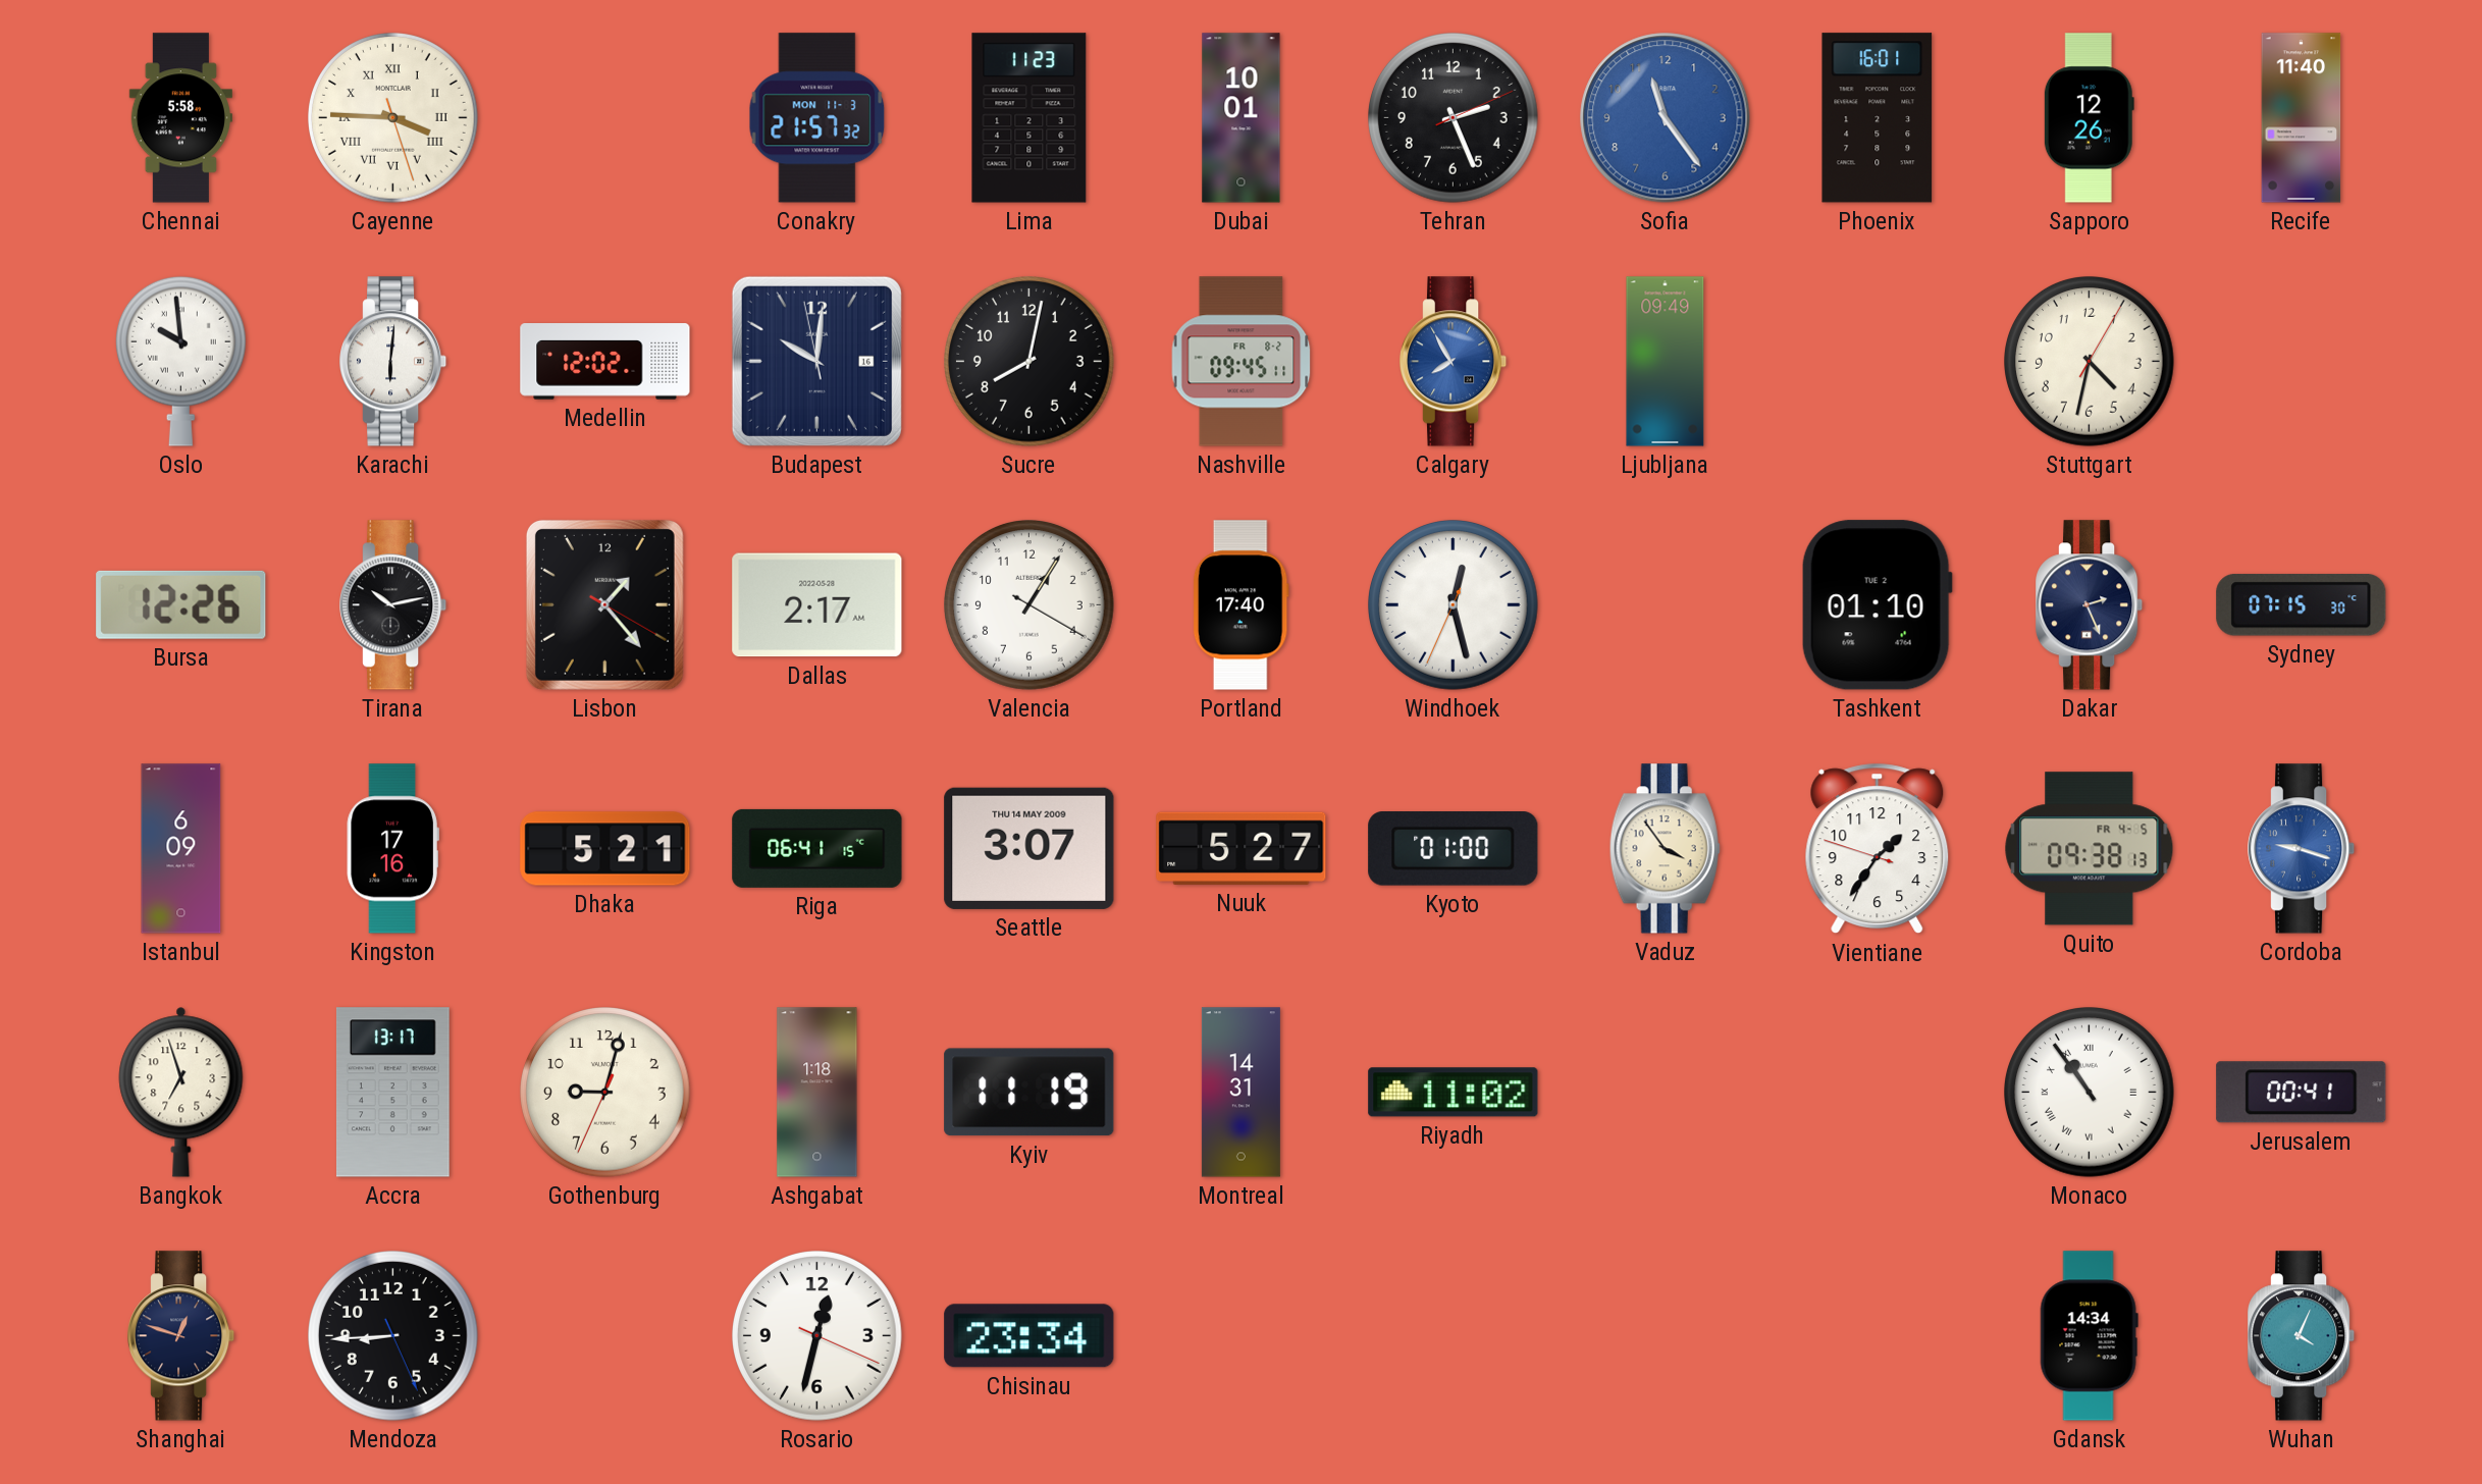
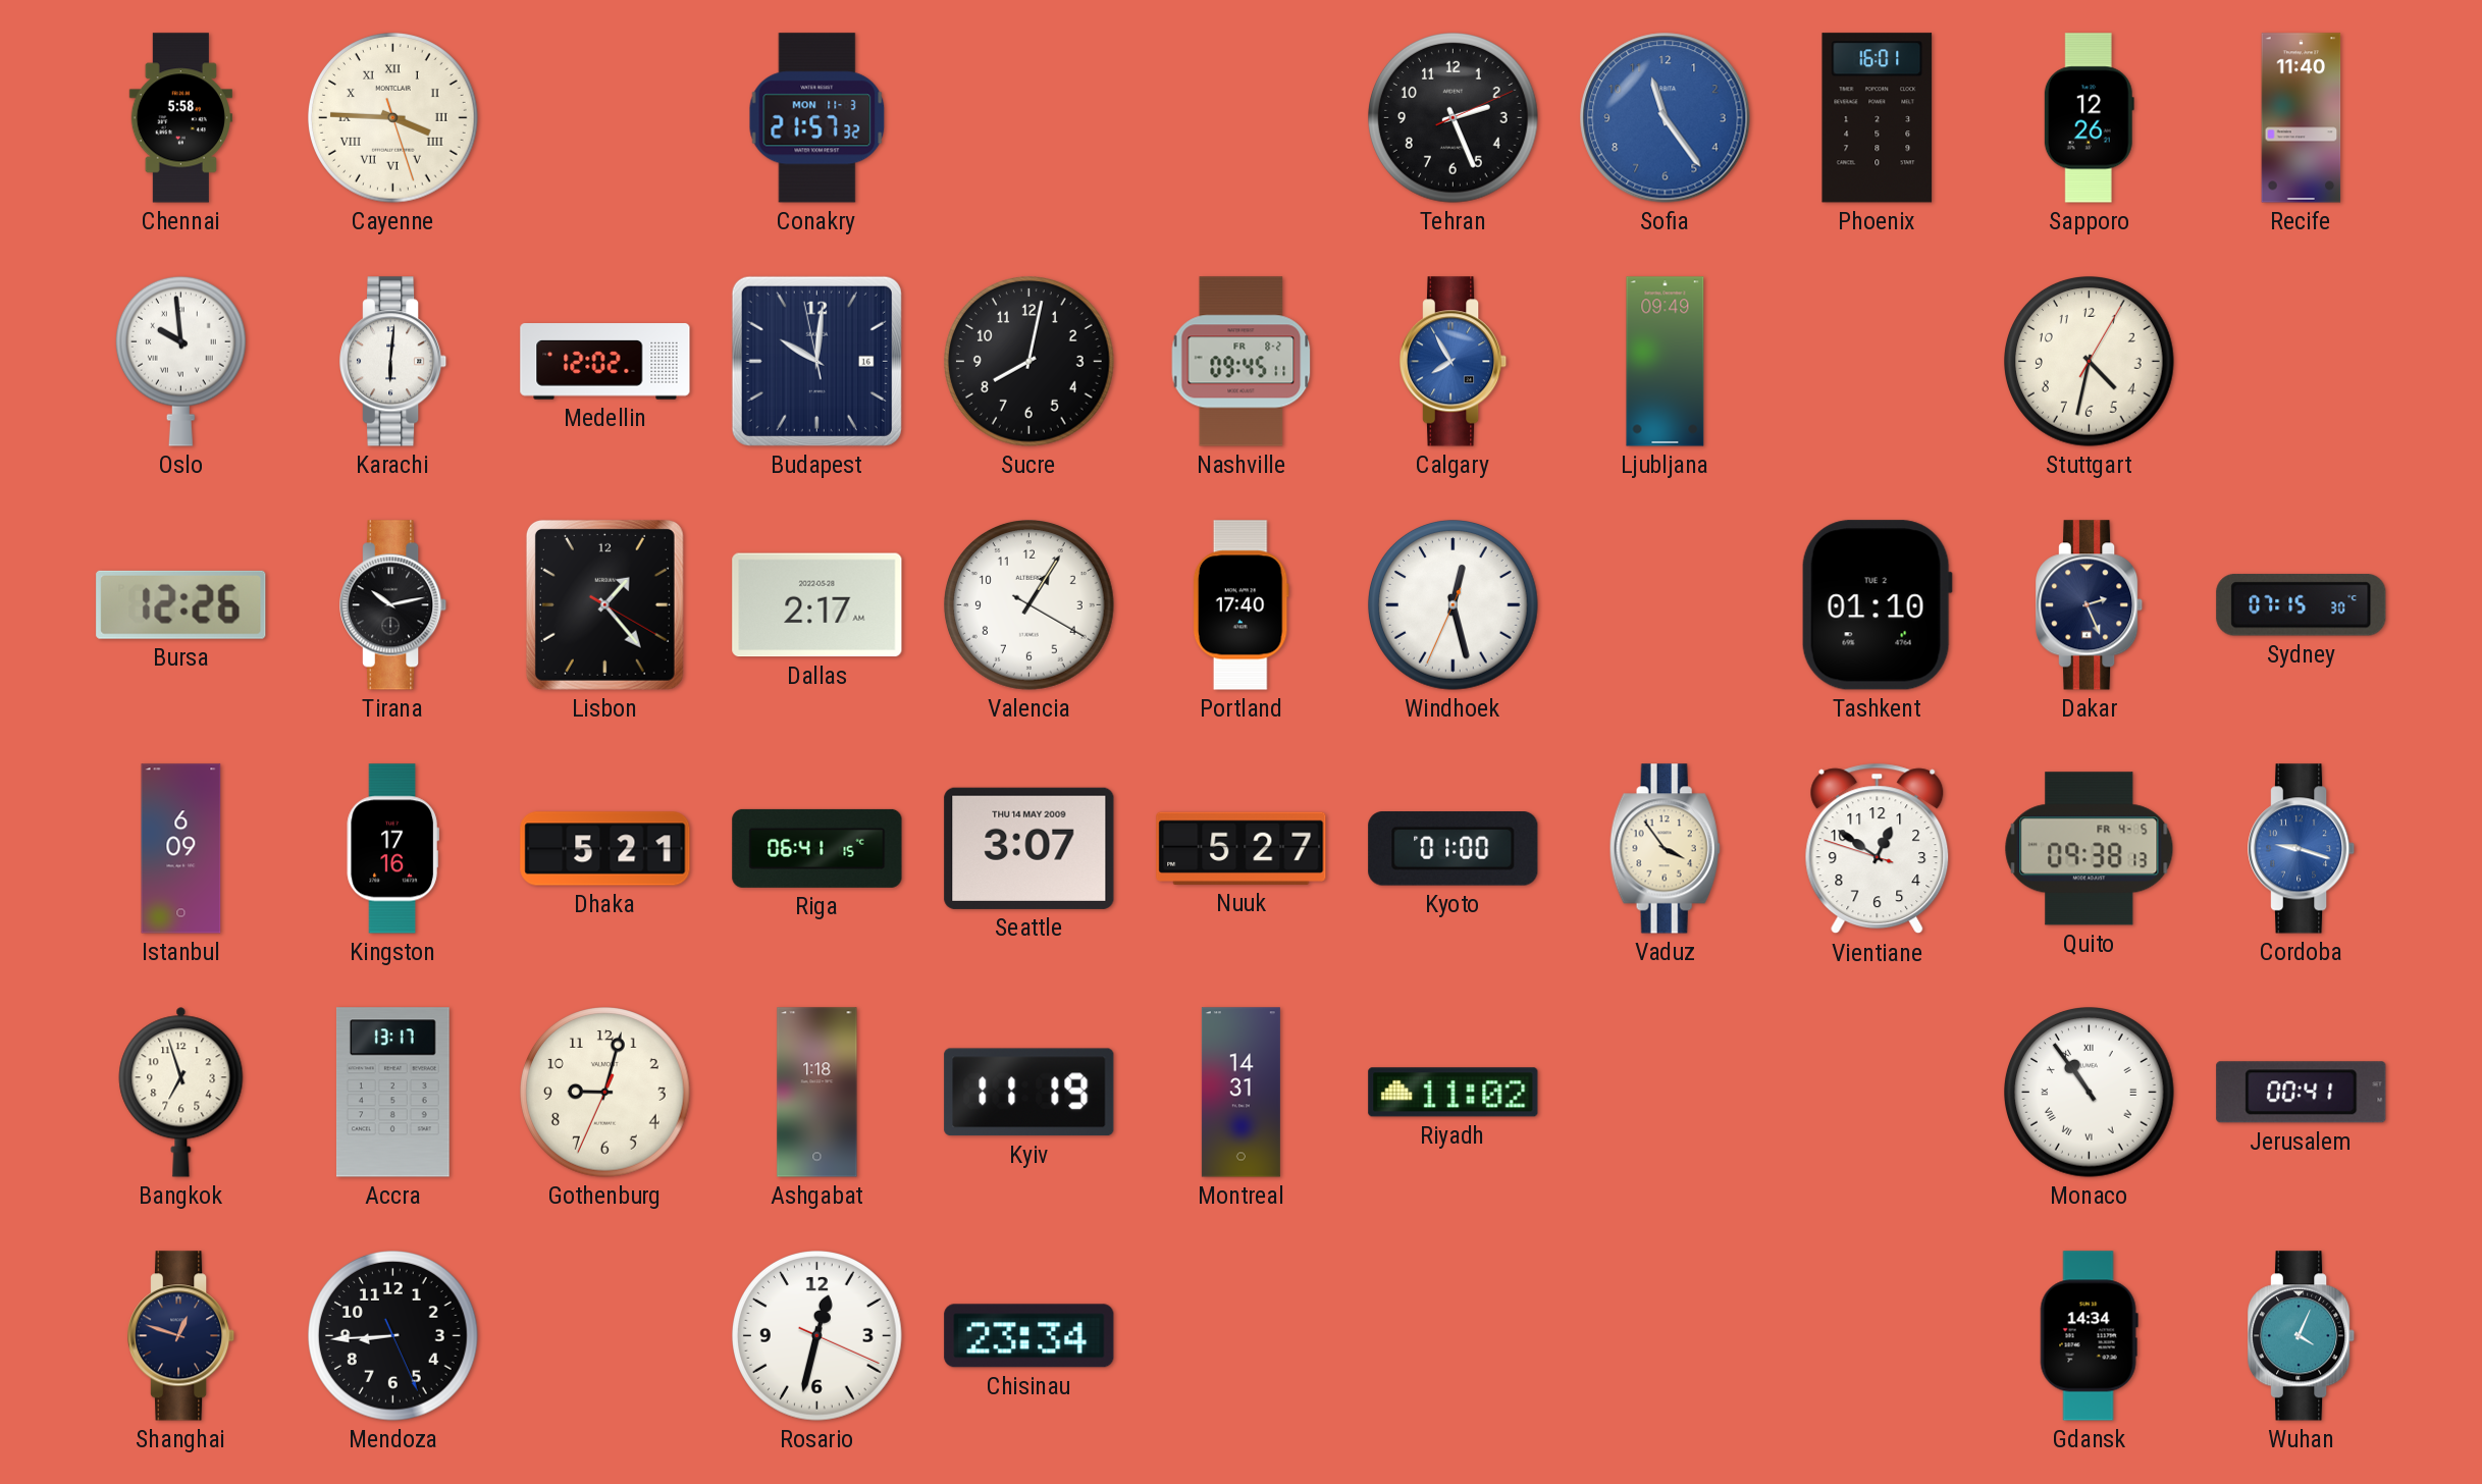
Lima: 11:23 -> none (1029, 118)
Dubai: 10:01 -> none (1242, 118)
Vientiane: 1:35 -> 12:50 (1878, 849)
